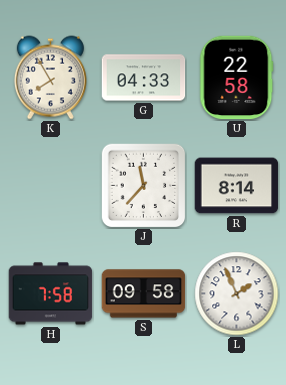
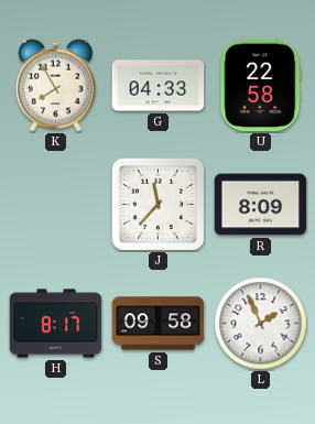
R: 8:14 -> 8:09 (261, 205)
H: 7:58 -> 8:17 (56, 324)
